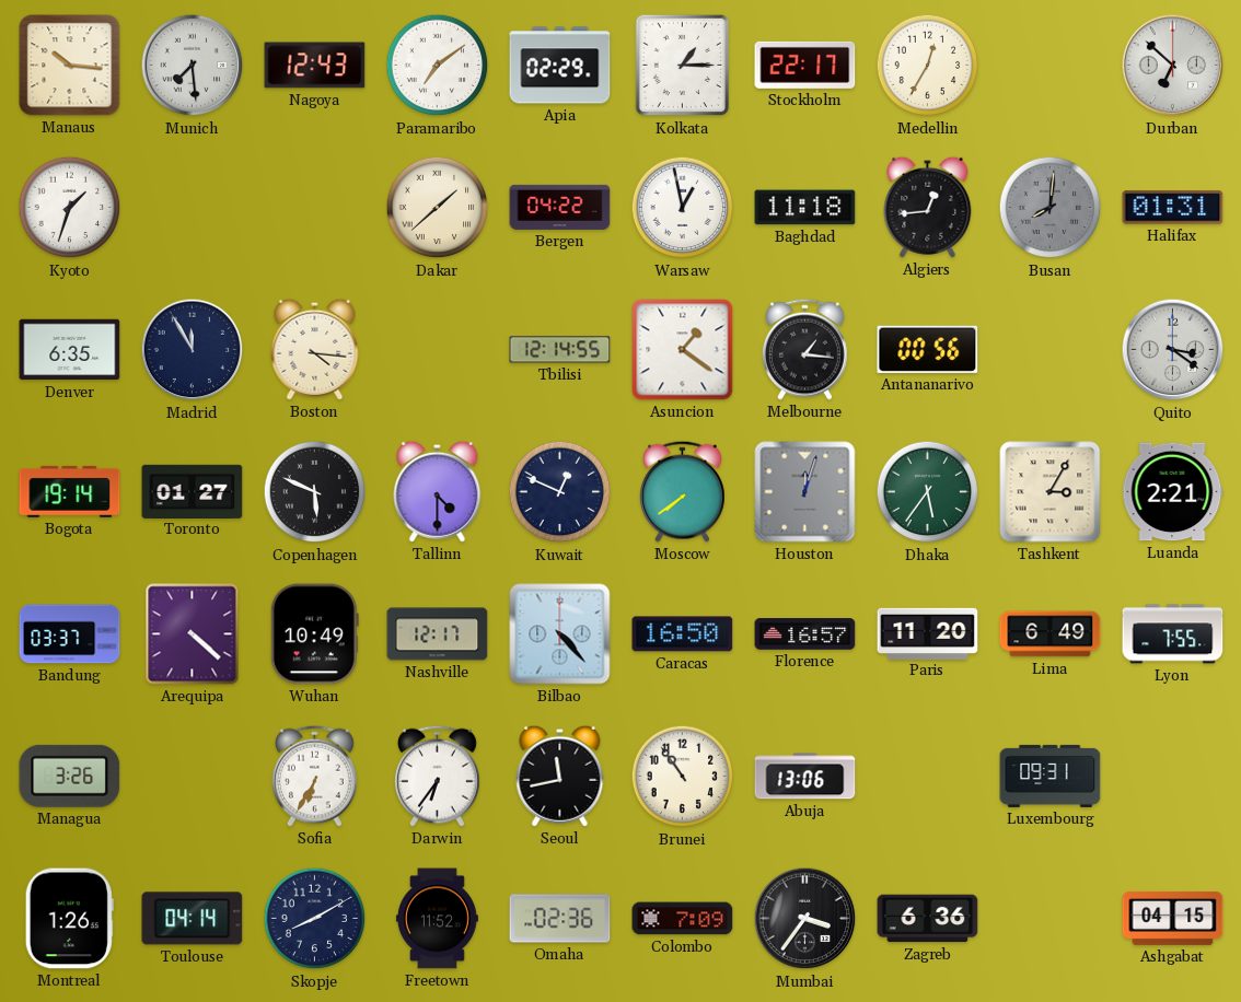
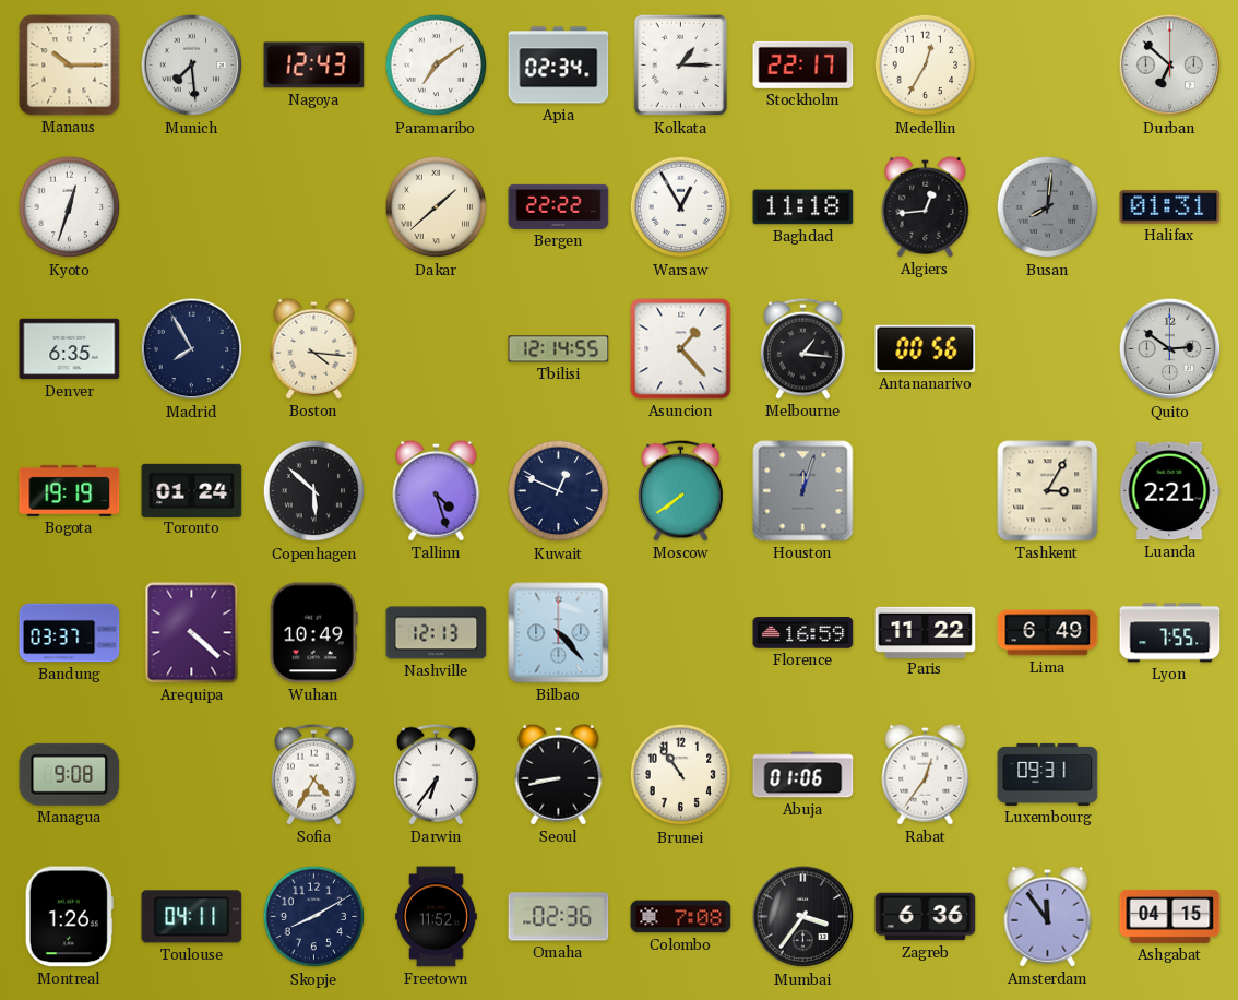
Manaus: 10:16 -> 10:15 (70, 66)
Apia: 02:29 -> 02:34 (559, 66)
Kyoto: 1:33 -> 12:33 (70, 207)
Bergen: 04:22 -> 22:22 (559, 206)
Warsaw: 12:58 -> 12:55 (681, 207)
Madrid: 11:55 -> 7:55 (192, 349)
Asuncion: 1:21 -> 1:23 (681, 349)
Quito: 3:21 -> 2:51 (1170, 349)
Bogota: 19:14 -> 19:19 (70, 490)
Toronto: 01:27 -> 01:24 (192, 490)
Copenhagen: 5:49 -> 5:52 (314, 491)
Tallinn: 4:30 -> 4:27 (437, 490)
Dhaka: 5:36 -> none (928, 492)
Nashville: 12:17 -> 12:13 (437, 633)
Caracas: 16:50 -> none (683, 634)
Florence: 16:57 -> 16:59 (803, 633)
Paris: 11:20 -> 11:22 (926, 632)
Managua: 3:26 -> 9:08 (70, 774)
Sofia: 6:35 -> 4:35 (313, 774)
Seoul: 11:43 -> 8:43 (559, 774)
Abuja: 13:06 -> 01:06 (803, 775)
Rabat: none -> 12:36 (926, 774)
Toulouse: 04:14 -> 04:11 (192, 917)
Colombo: 7:09 -> 7:08 (681, 917)
Amsterdam: none -> 11:54 (1048, 916)
